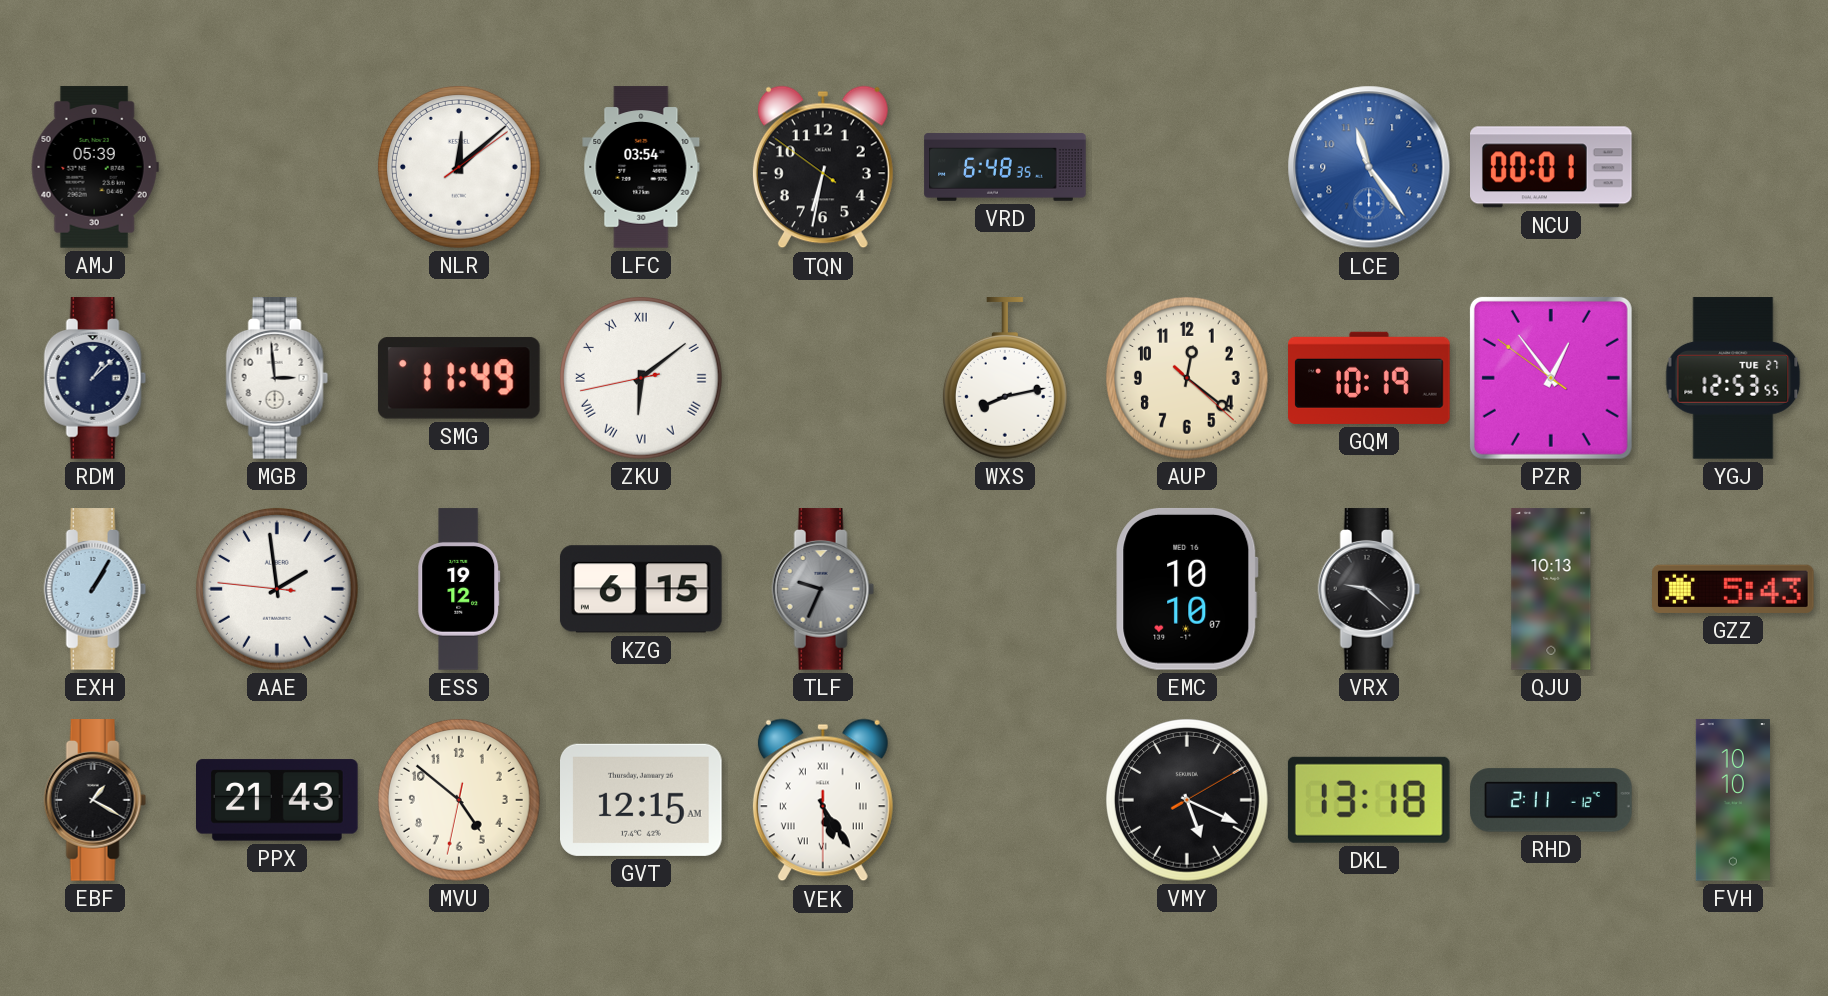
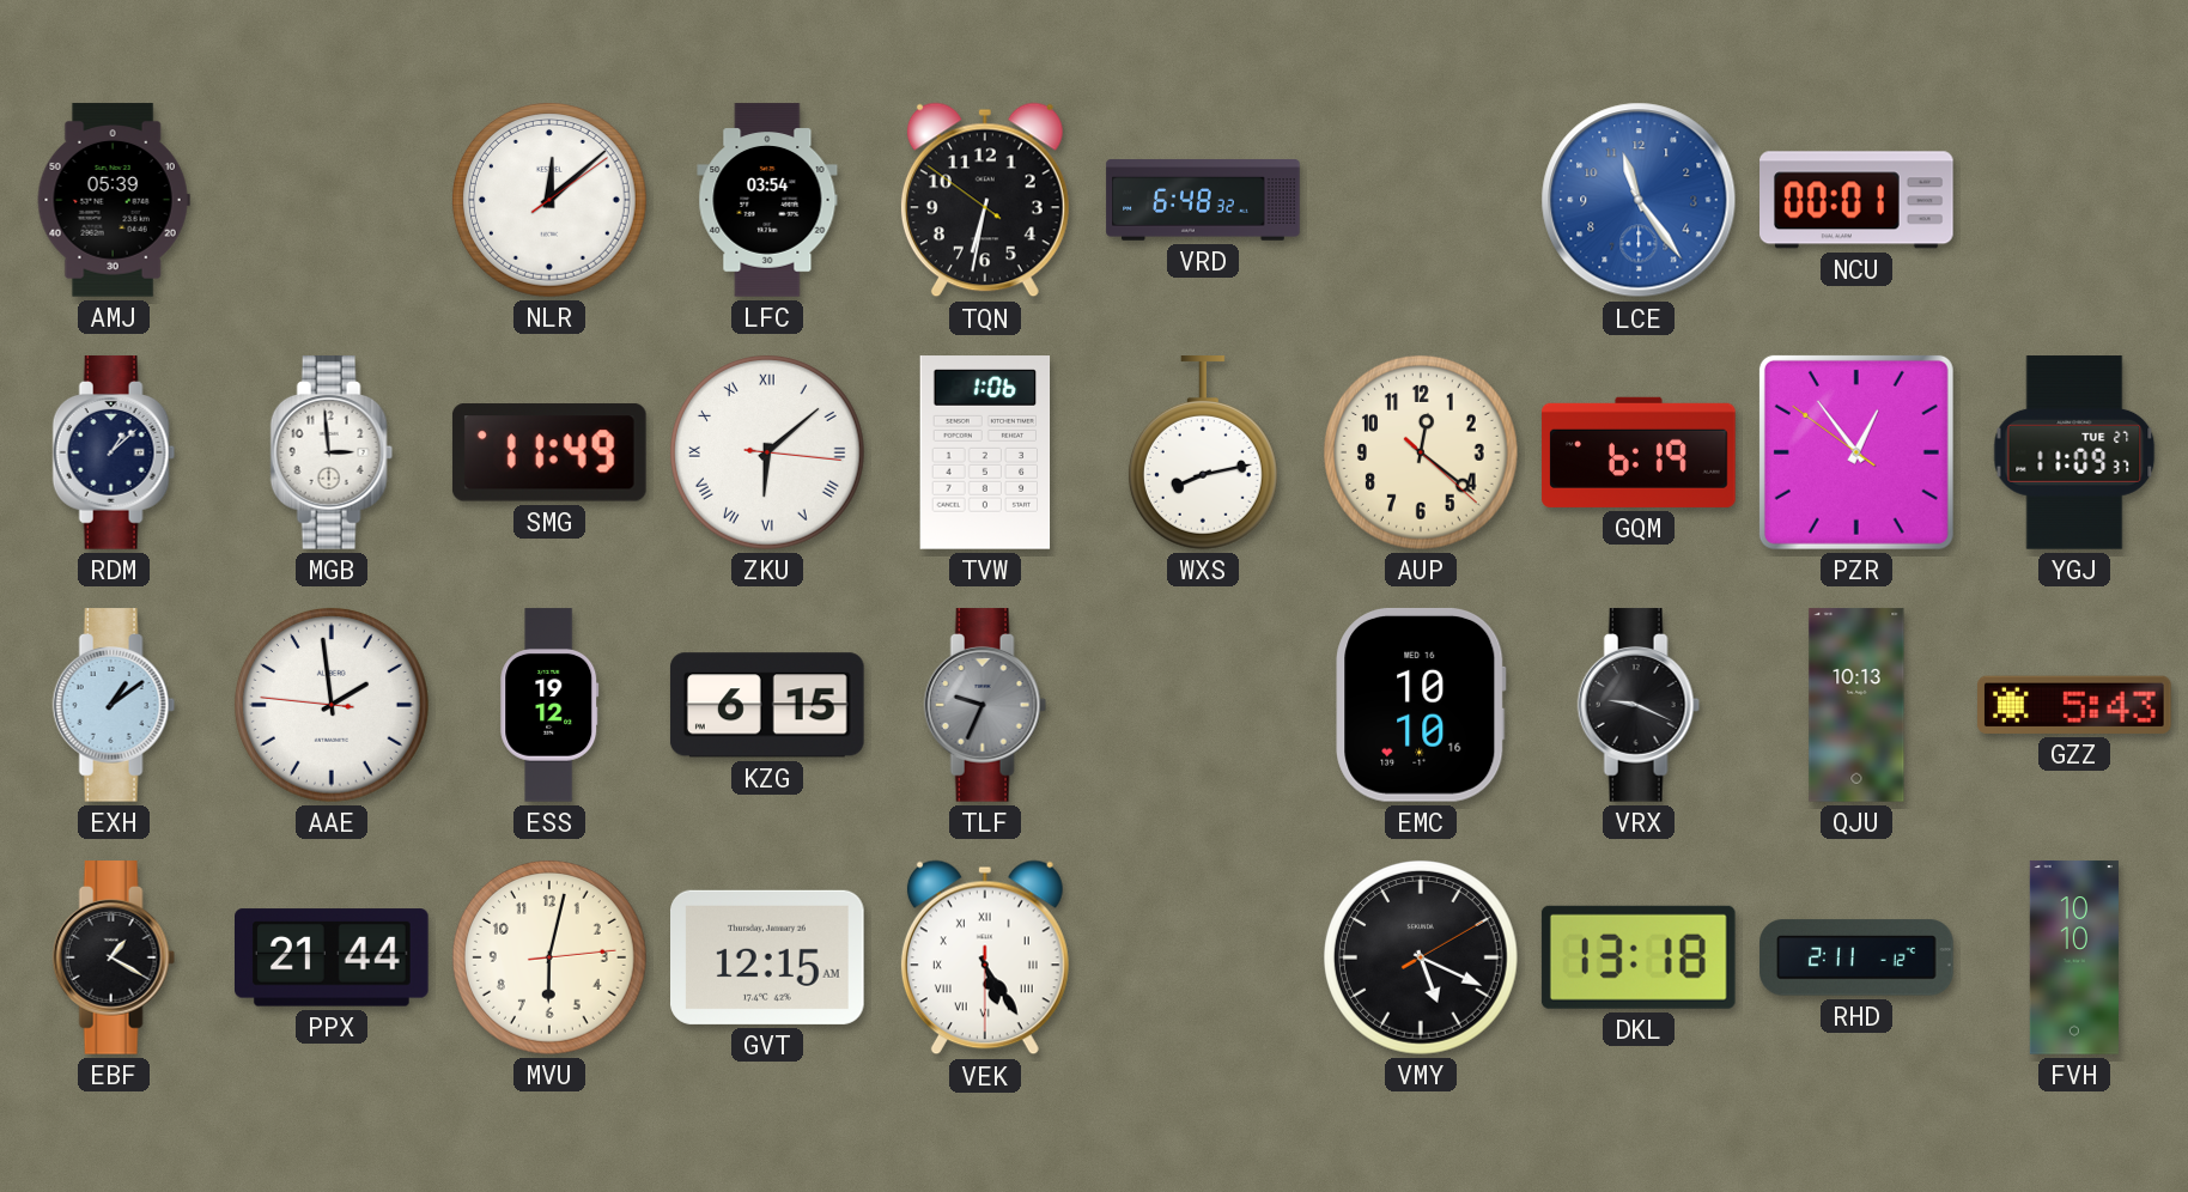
VRD: 6:48:35 -> 6:48:32 (1203, 200)
ZKU: 6:08:43 -> 6:08:16 (767, 452)
TVW: none -> 1:06 (985, 452)
GQM: 10:19 -> 6:19 (1639, 452)
YGJ: 12:53 -> 11:09 (2074, 452)
EXH: 1:05 -> 1:09 (114, 705)
EMC: 10:10:07 -> 10:10:16 (1421, 705)
VRX: 9:22 -> 9:19 (1639, 705)
PPX: 21:43 -> 21:44 (333, 957)
MVU: 4:51 -> 6:02 (549, 957)
